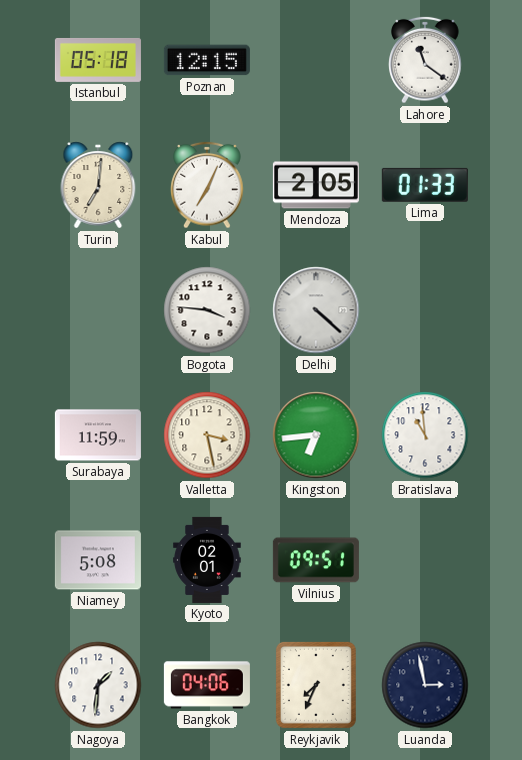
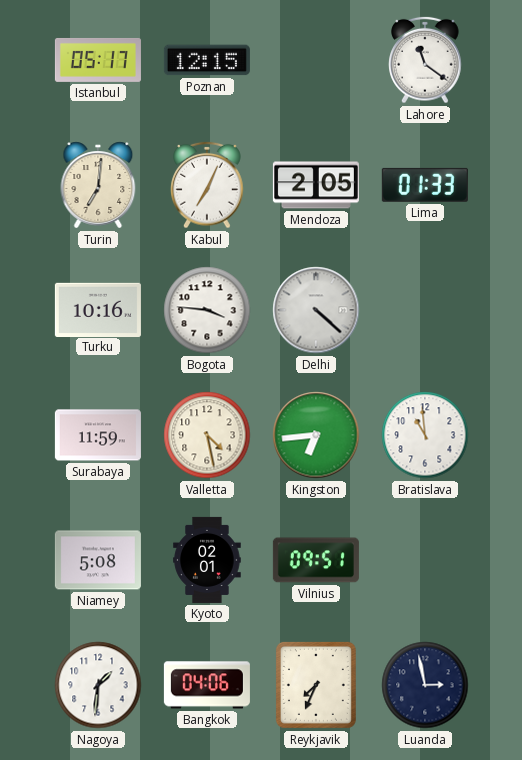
Istanbul: 05:18 -> 05:17 (98, 60)
Turku: none -> 10:16 (98, 309)
Valletta: 3:28 -> 4:28 (207, 435)
